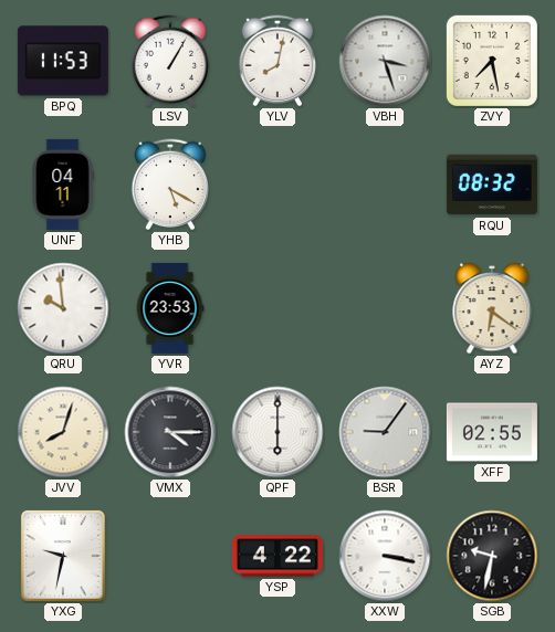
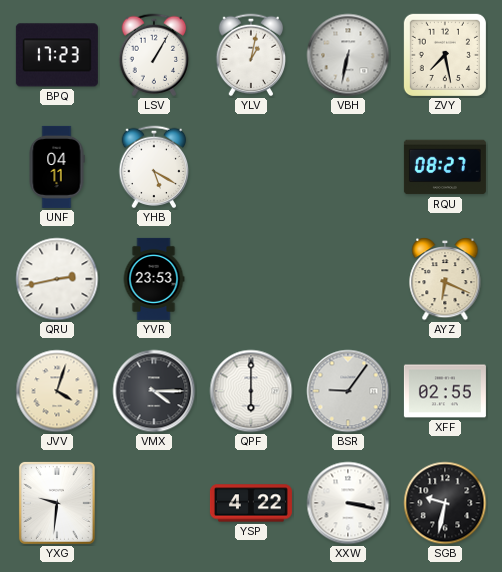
BPQ: 11:53 -> 17:23 (57, 55)
YLV: 8:02 -> 1:02 (251, 55)
VBH: 3:27 -> 6:32 (348, 55)
RQU: 08:32 -> 08:27 (445, 167)
QRU: 9:59 -> 2:43 (57, 279)
AYZ: 6:21 -> 6:19 (445, 280)
JVV: 8:03 -> 4:03 (57, 391)
YXG: 9:32 -> 9:31 (57, 503)
